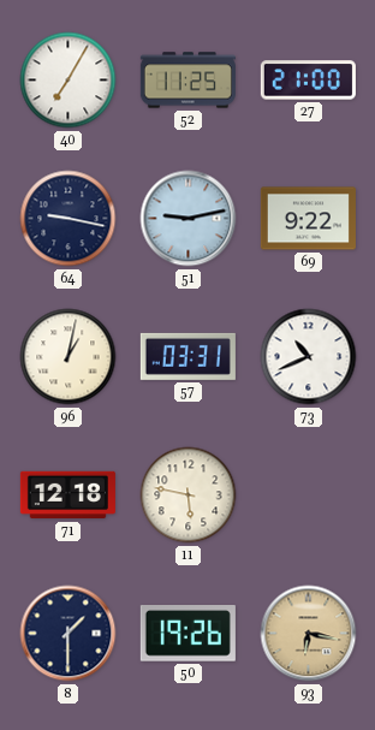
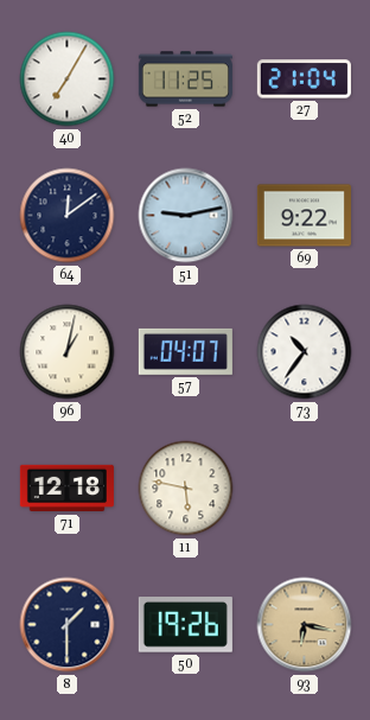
27: 21:00 -> 21:04 (304, 79)
64: 9:17 -> 12:09 (68, 216)
57: 03:31 -> 04:07 (185, 351)
73: 10:41 -> 10:36 (305, 352)
